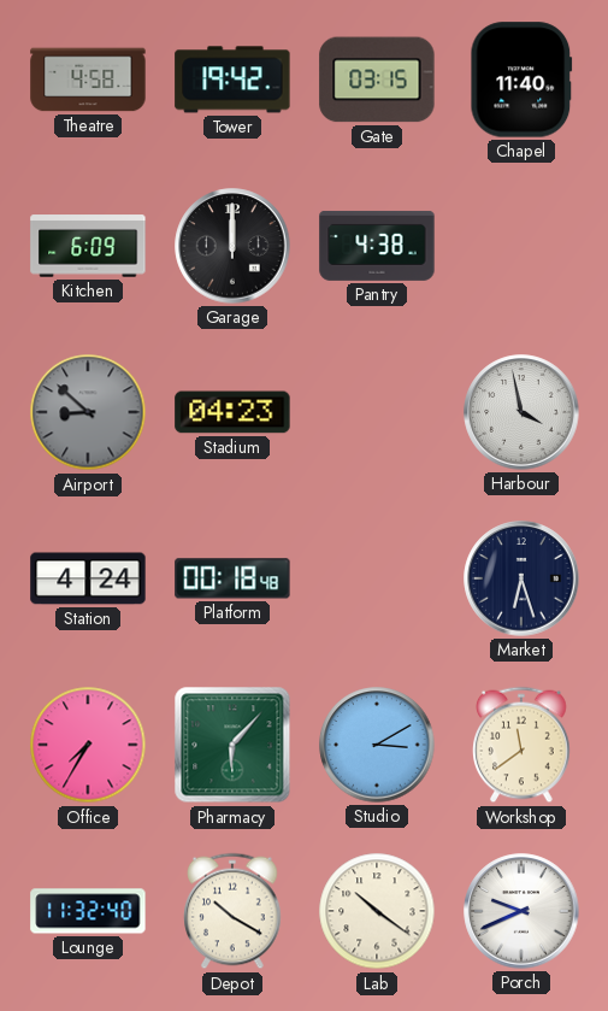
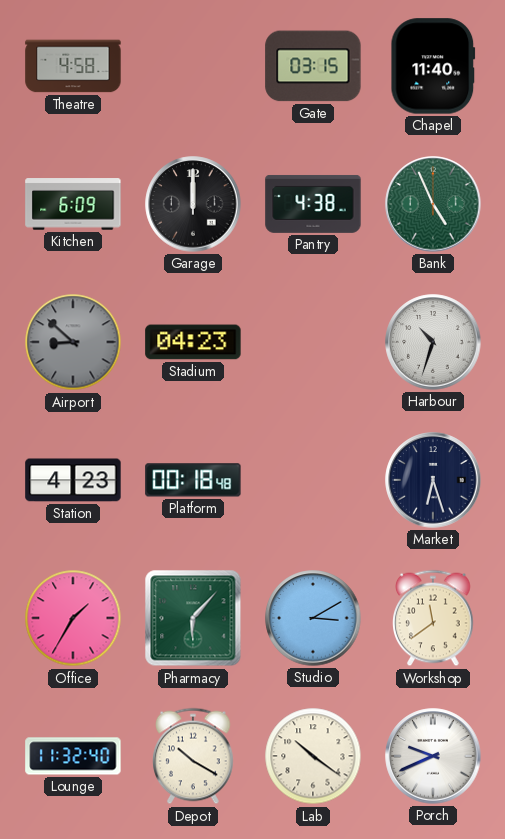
Tower: 19:42 -> none (232, 80)
Bank: none -> 4:56 (433, 204)
Harbour: 3:58 -> 10:33 (433, 342)
Station: 4:24 -> 4:23 (73, 480)
Office: 7:35 -> 1:35 (73, 618)
